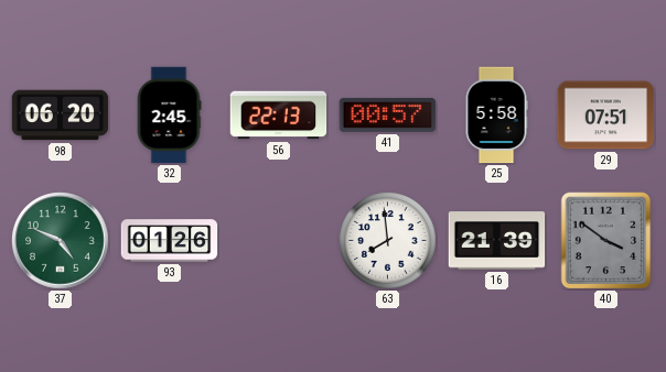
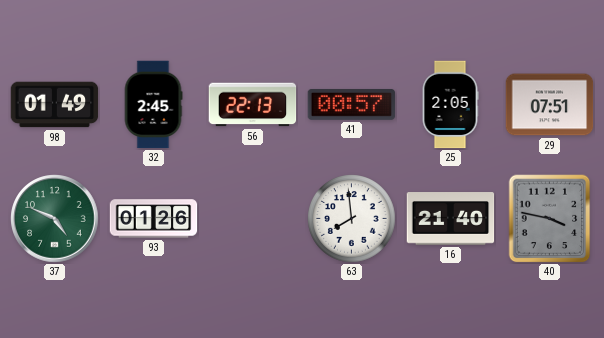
98: 06:20 -> 01:49 (55, 105)
25: 5:58 -> 2:05 (450, 105)
16: 21:39 -> 21:40 (451, 219)
40: 3:51 -> 3:47 (550, 219)
